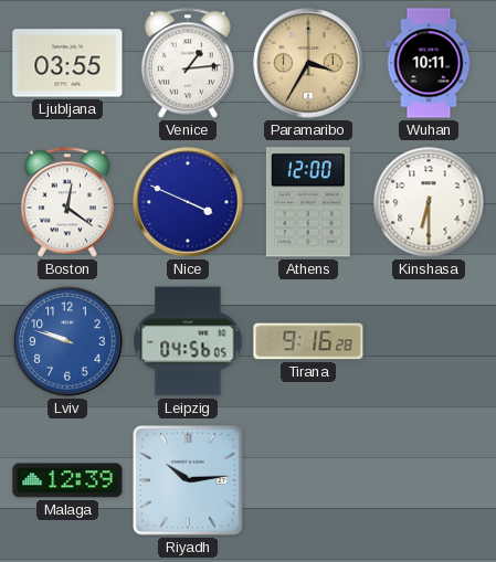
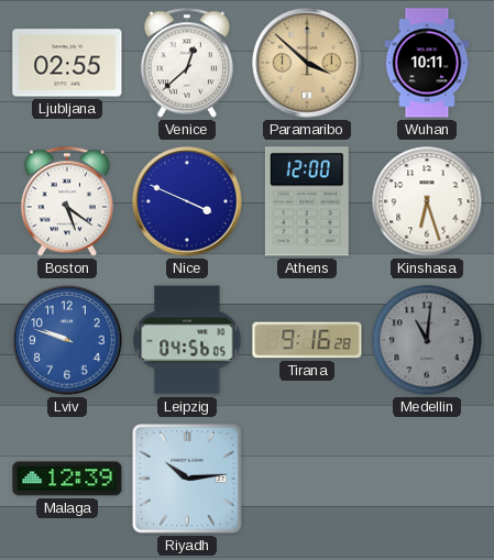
Ljubljana: 03:55 -> 02:55 (67, 63)
Venice: 1:14 -> 12:38 (187, 63)
Paramaribo: 3:35 -> 3:52 (307, 63)
Boston: 12:21 -> 5:21 (67, 201)
Kinshasa: 6:30 -> 6:27 (427, 201)
Medellin: none -> 11:01 (427, 340)
